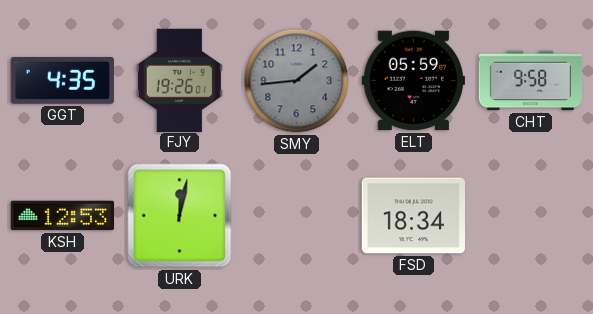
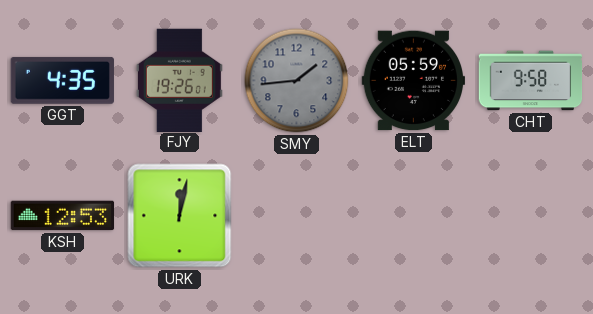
FSD: 18:34 -> none (413, 216)
